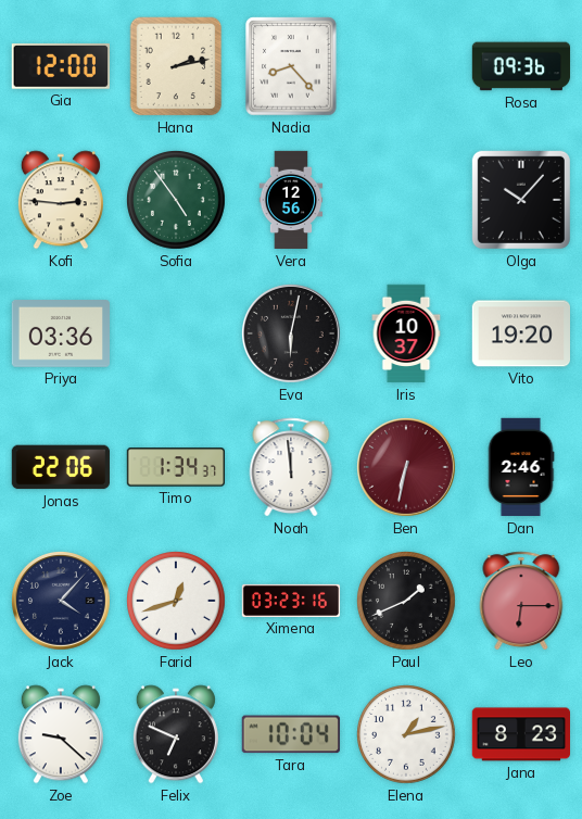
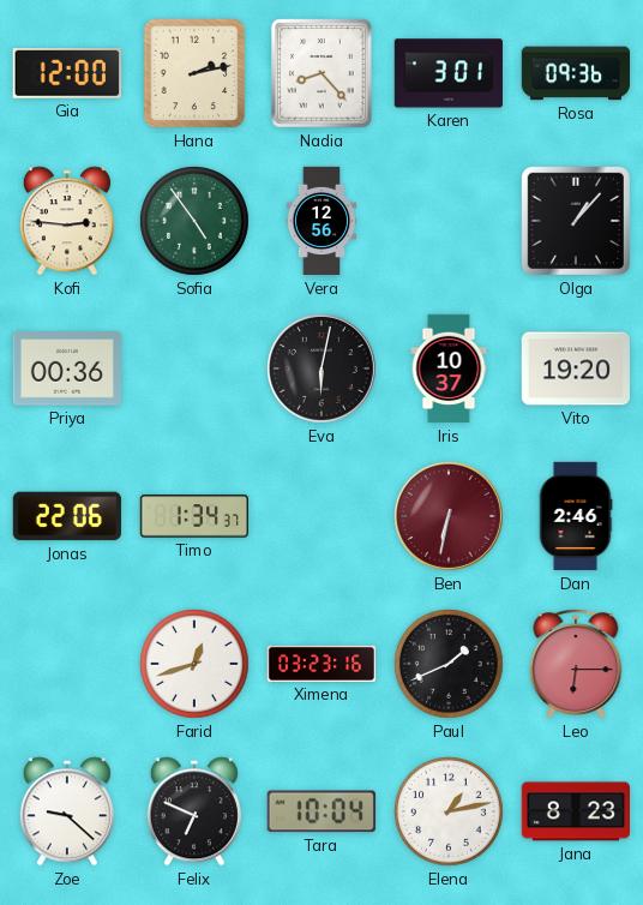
Karen: none -> 3:01 (449, 73)
Olga: 10:07 -> 1:07 (576, 221)
Priya: 03:36 -> 00:36 (66, 370)
Noah: 11:59 -> none (291, 467)
Jack: 4:07 -> none (61, 601)
